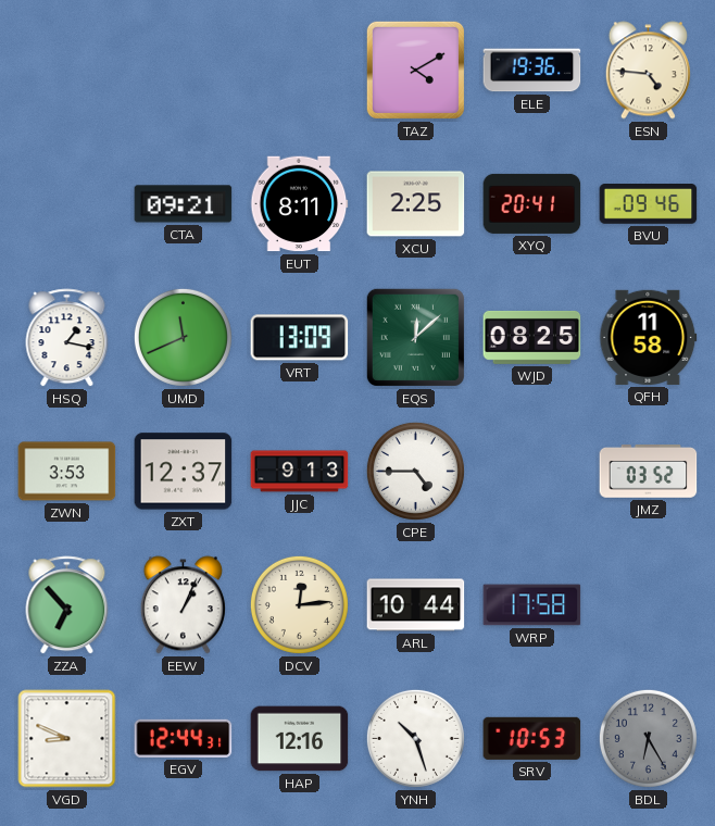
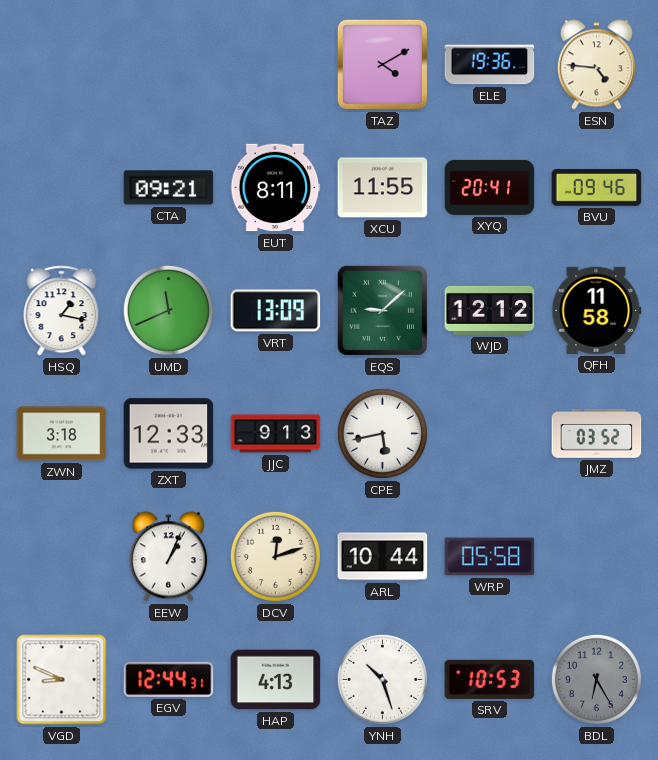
XCU: 2:25 -> 11:55 (383, 188)
EQS: 12:08 -> 9:08 (382, 310)
WJD: 08:25 -> 12:12 (490, 310)
ZWN: 3:53 -> 3:18 (62, 434)
ZXT: 12:37 -> 12:33 (169, 434)
CPE: 4:45 -> 5:43 (382, 433)
ZZA: 6:53 -> none (67, 605)
DCV: 12:14 -> 12:12 (275, 556)
WRP: 17:58 -> 05:58 (490, 557)
HAP: 12:16 -> 4:13 (276, 680)
